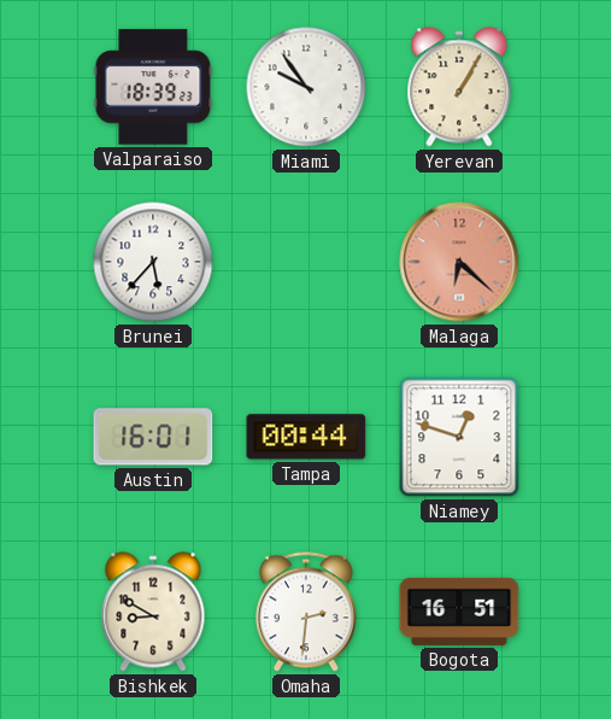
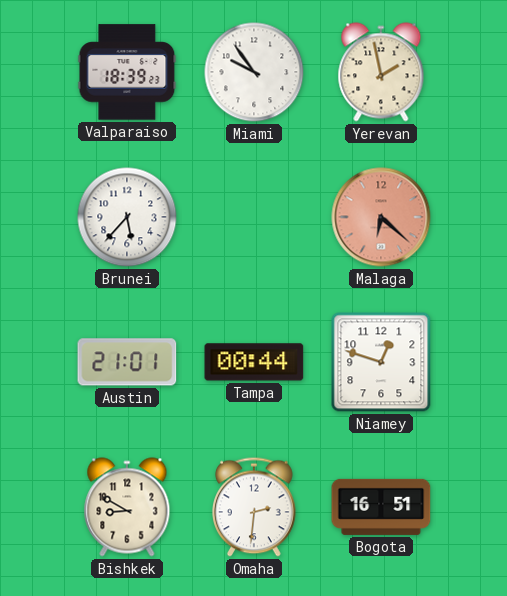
Yerevan: 1:05 -> 1:58 (381, 72)
Austin: 16:01 -> 21:01 (127, 362)
